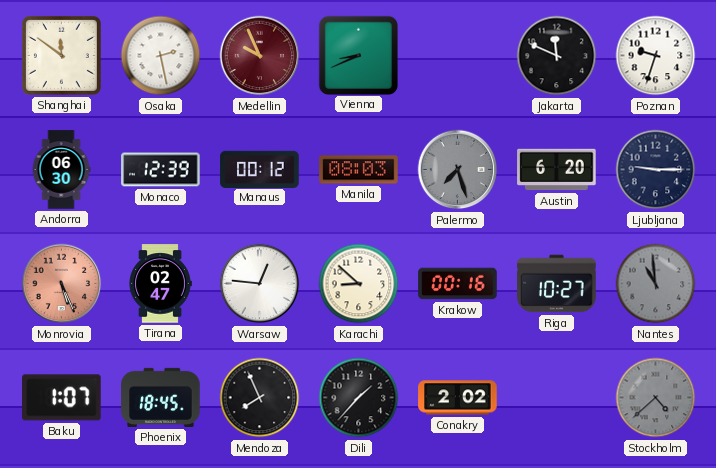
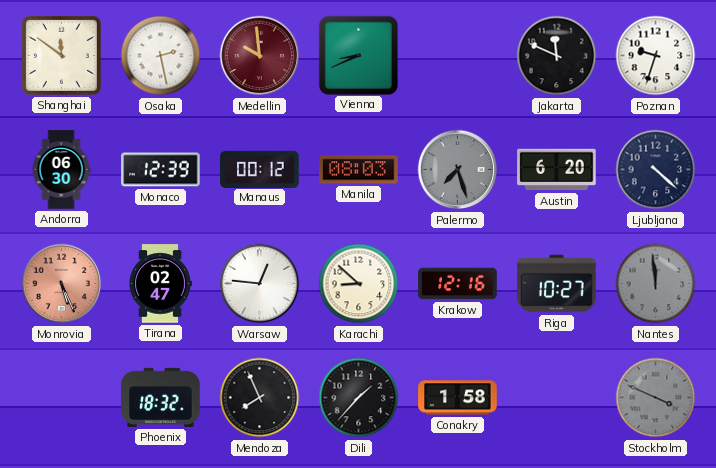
Medellin: 9:56 -> 9:59 (260, 56)
Ljubljana: 9:15 -> 4:22 (656, 170)
Krakow: 00:16 -> 12:16 (458, 284)
Nantes: 10:59 -> 11:59 (656, 284)
Baku: 1:07 -> none (62, 398)
Phoenix: 18:45 -> 18:32 (161, 397)
Conakry: 2:02 -> 1:58 (458, 398)
Stockholm: 4:38 -> 3:49 (656, 398)
